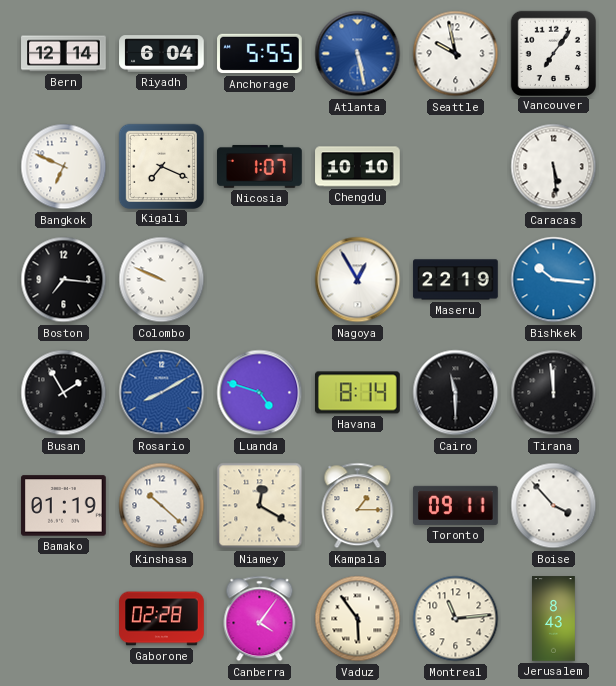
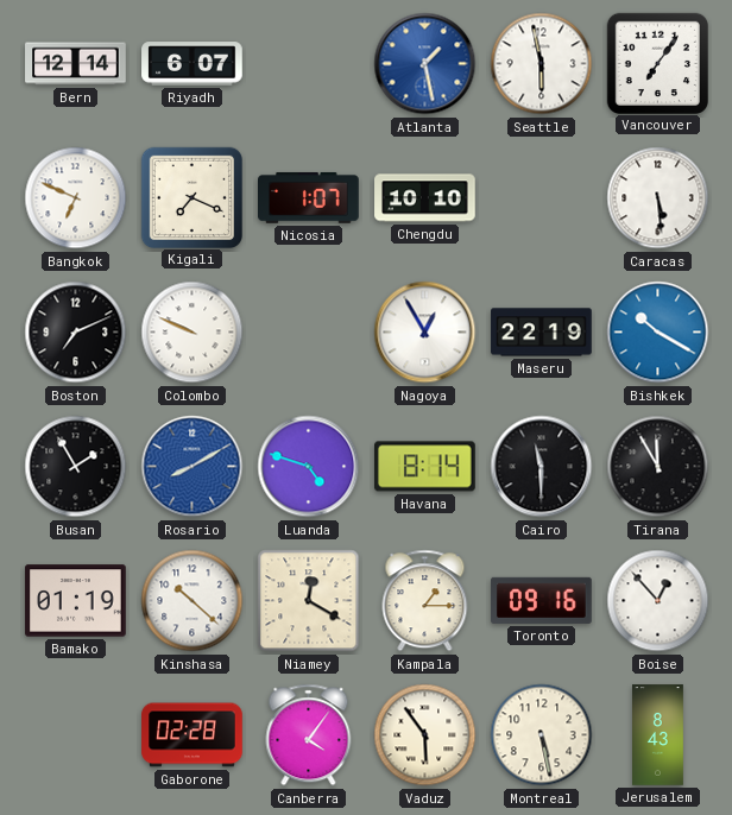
Riyadh: 6:04 -> 6:07 (193, 64)
Anchorage: 5:55 -> none (260, 54)
Atlanta: 5:28 -> 1:28 (425, 64)
Seattle: 9:58 -> 5:58 (542, 64)
Boston: 7:16 -> 7:11 (76, 333)
Bishkek: 10:16 -> 10:20 (658, 333)
Tirana: 11:59 -> 11:55 (658, 467)
Toronto: 09:11 -> 09:16 (542, 600)
Boise: 3:53 -> 12:53 (658, 601)
Montreal: 11:14 -> 5:28 (542, 735)
